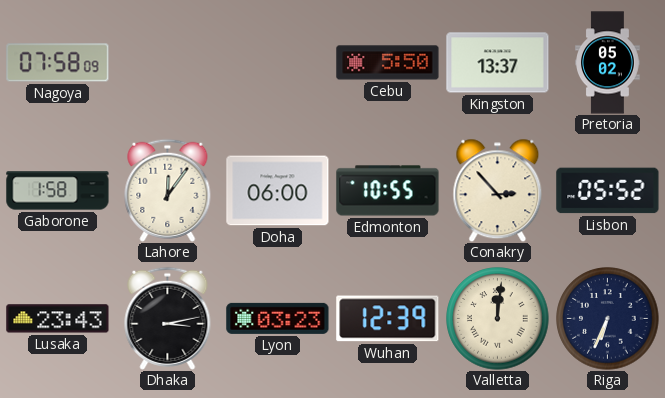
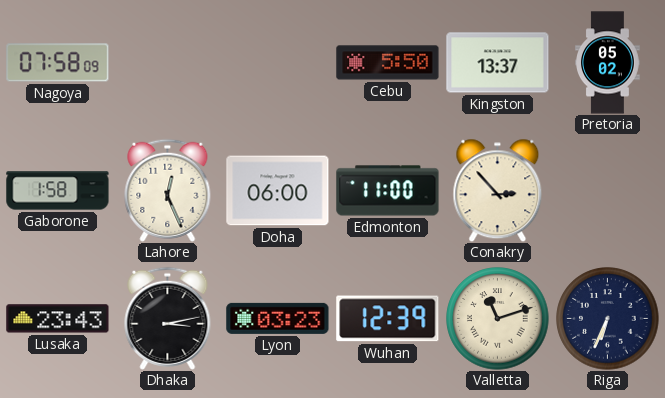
Lahore: 12:06 -> 12:26 (168, 190)
Edmonton: 10:55 -> 11:00 (388, 191)
Lisbon: 05:52 -> none (608, 191)
Valletta: 12:01 -> 11:12 (498, 319)
